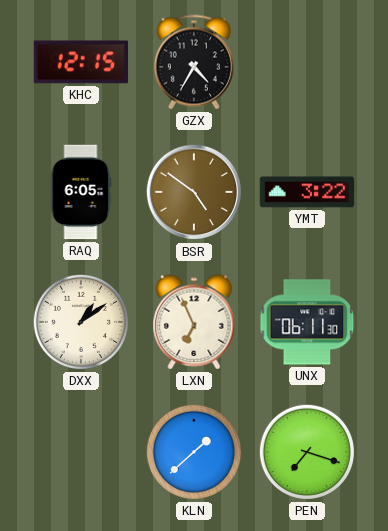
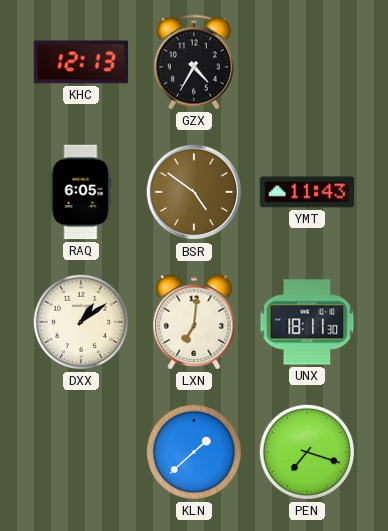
KHC: 12:15 -> 12:13 (81, 62)
YMT: 3:22 -> 11:43 (307, 192)
LXN: 6:56 -> 7:01 (194, 322)
UNX: 06:11 -> 18:11 (307, 322)
